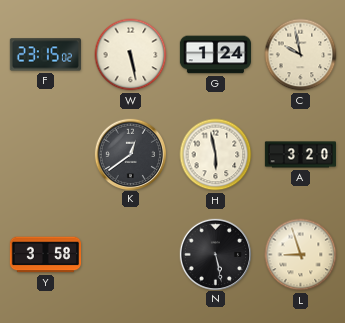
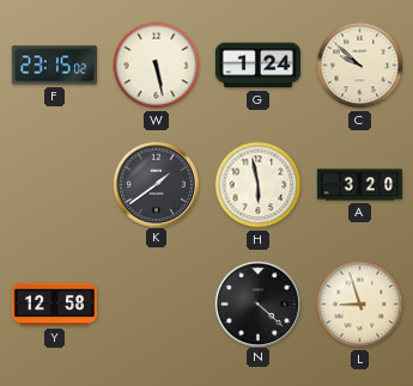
C: 9:58 -> 9:52 (360, 66)
K: 12:39 -> 1:39 (156, 184)
Y: 3:58 -> 12:58 (54, 305)
N: 5:28 -> 4:22 (257, 304)
